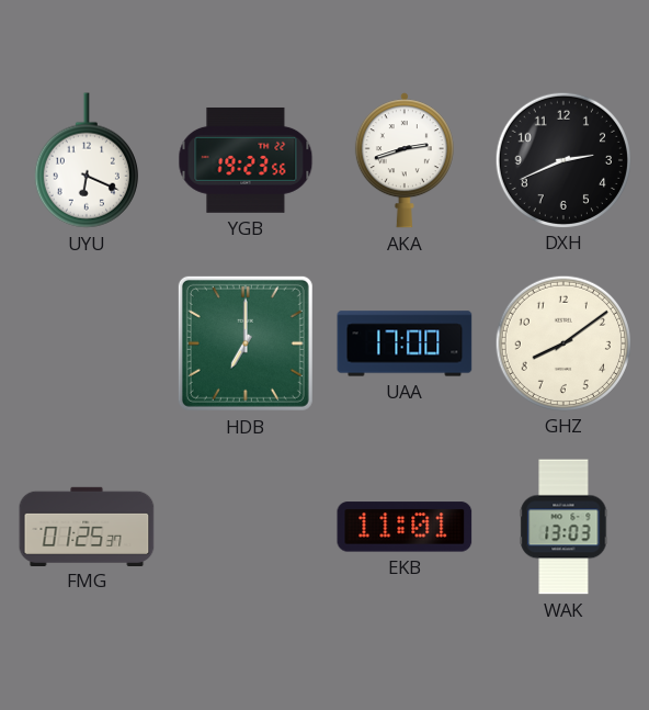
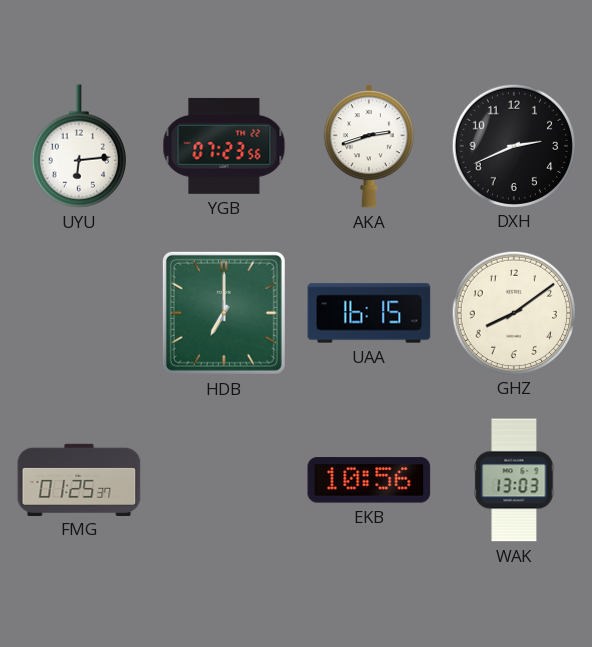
UYU: 6:19 -> 6:14 (79, 146)
YGB: 19:23 -> 07:23 (224, 146)
UAA: 17:00 -> 16:15 (369, 313)
EKB: 11:01 -> 10:56 (369, 480)
